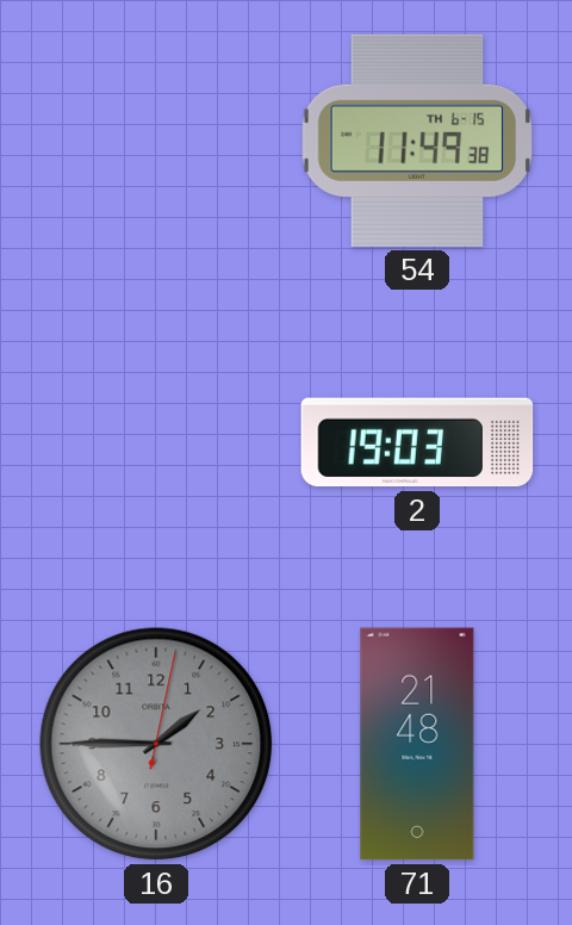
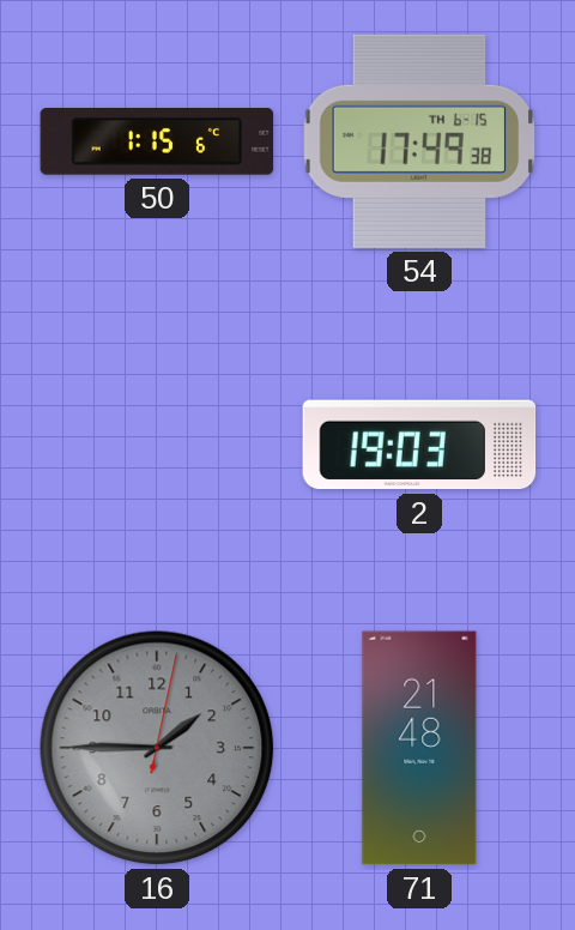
50: none -> 1:15 (157, 143)
54: 11:49 -> 17:49 (419, 141)
